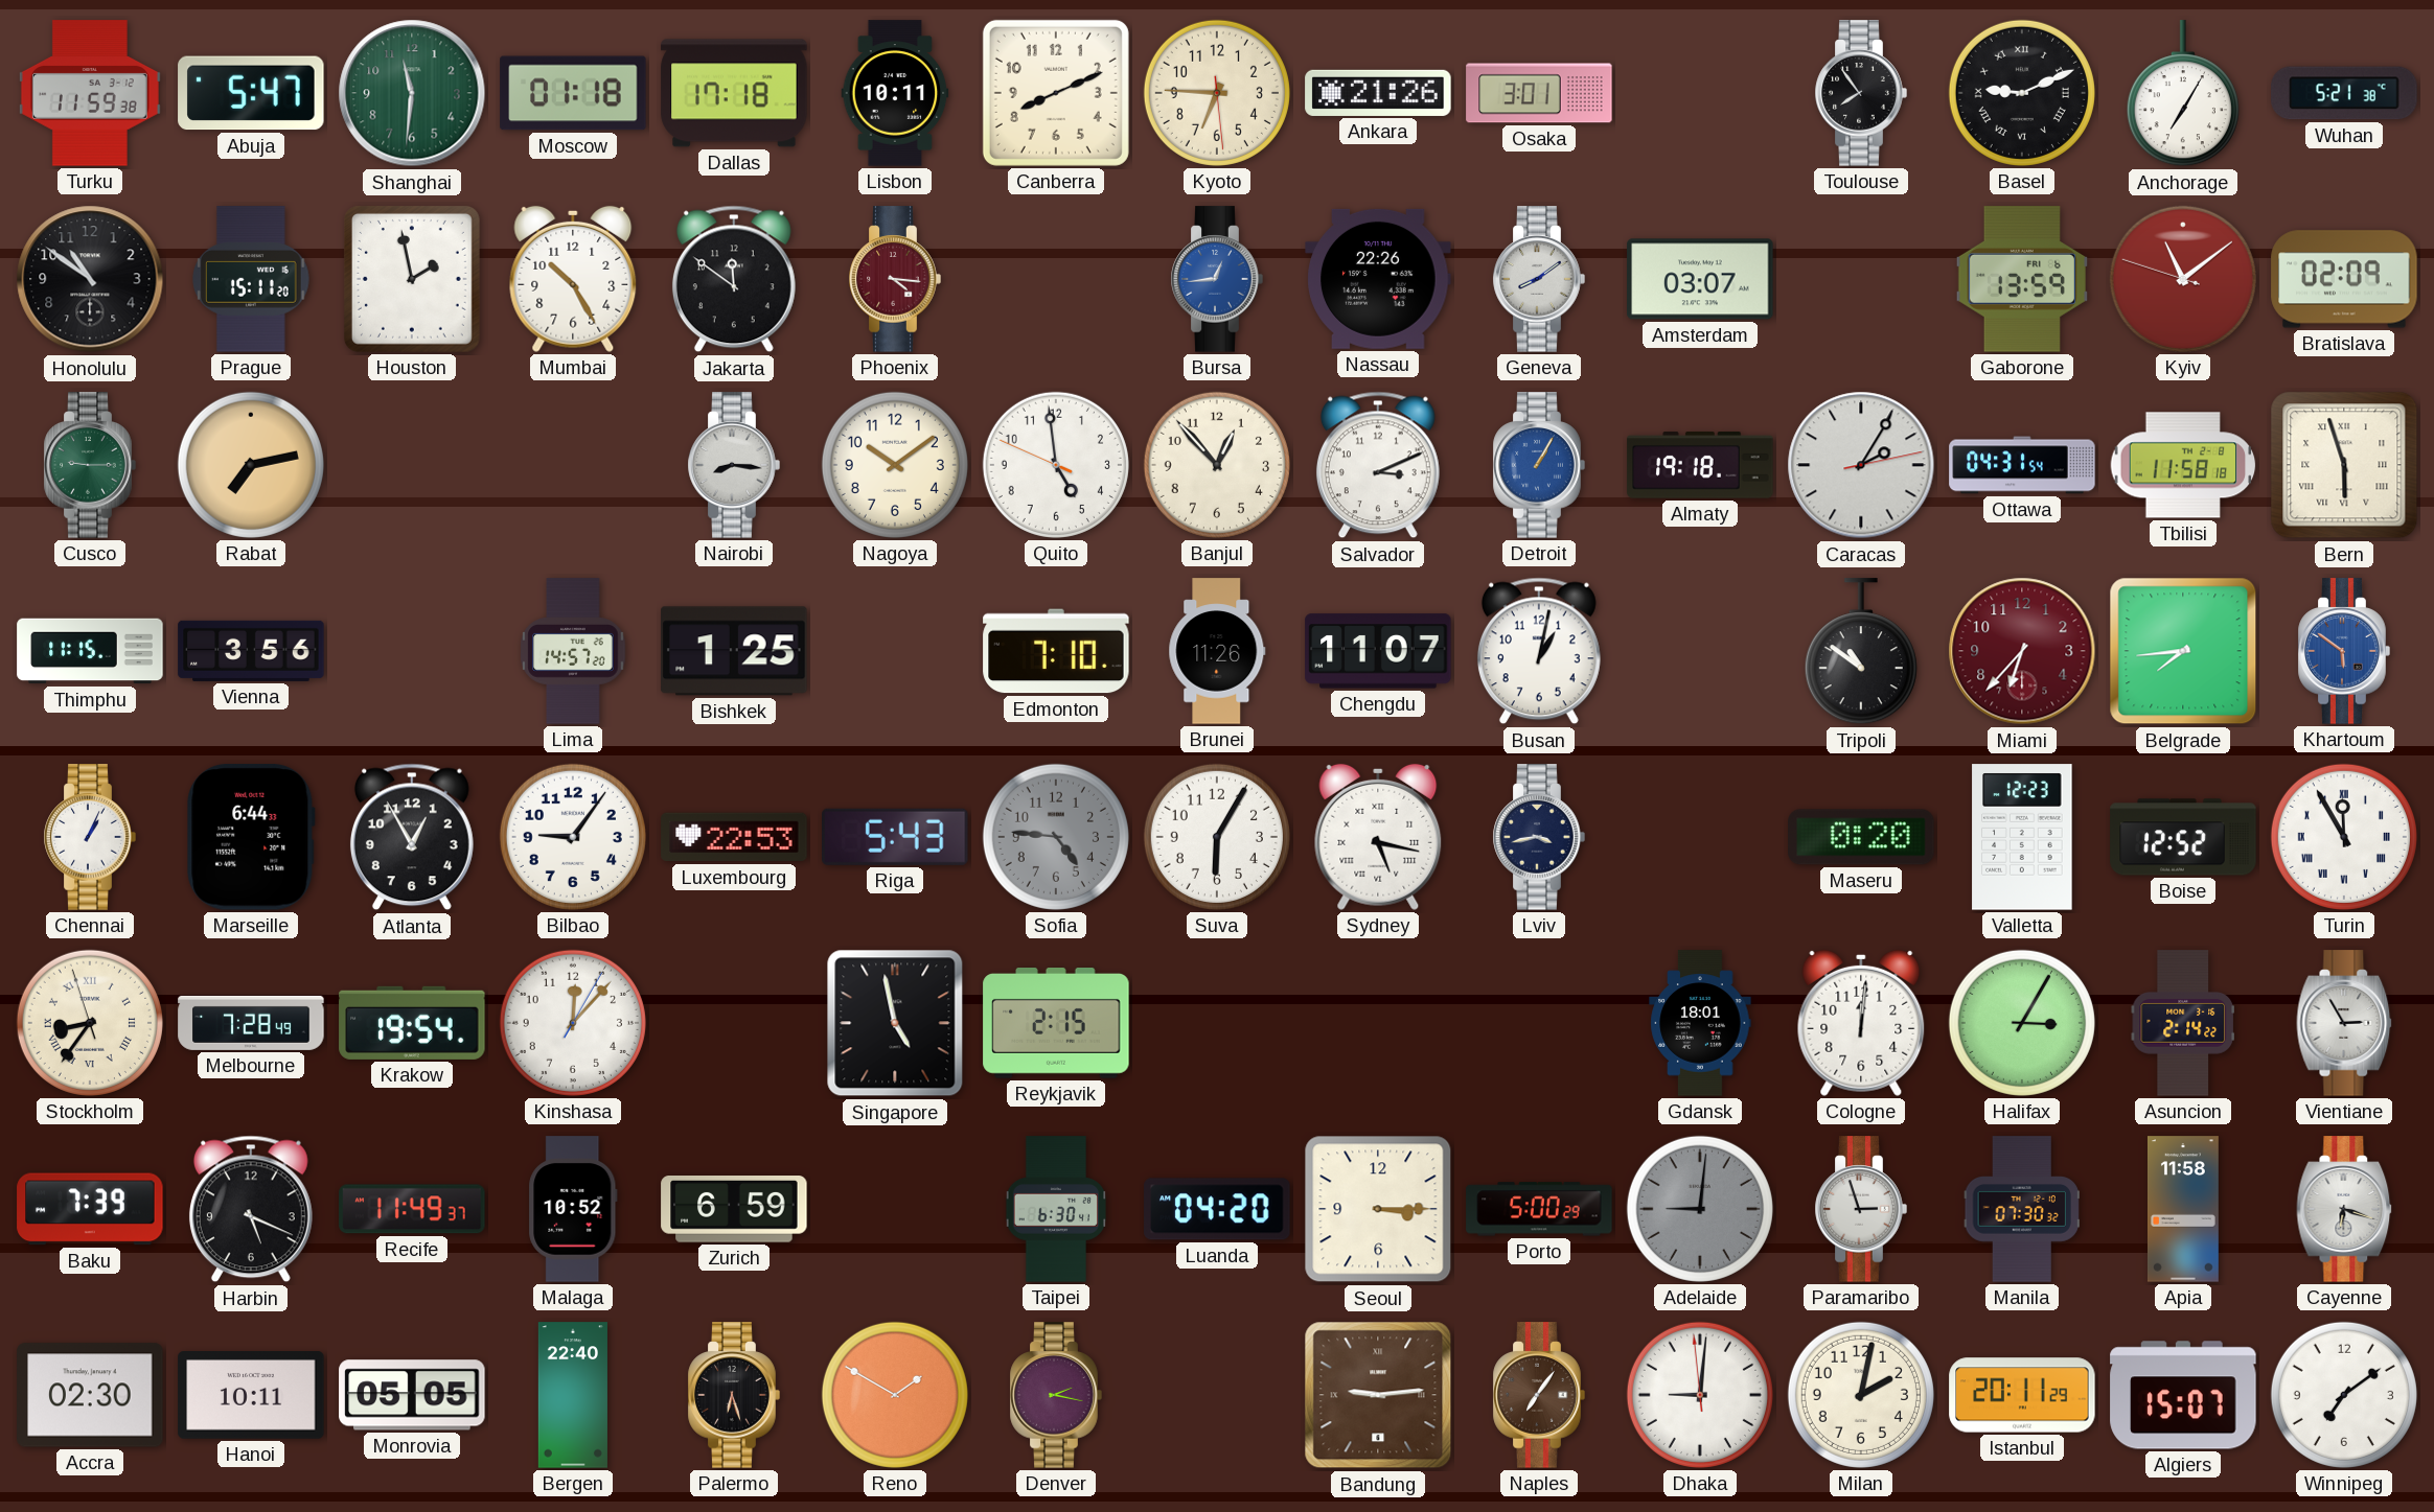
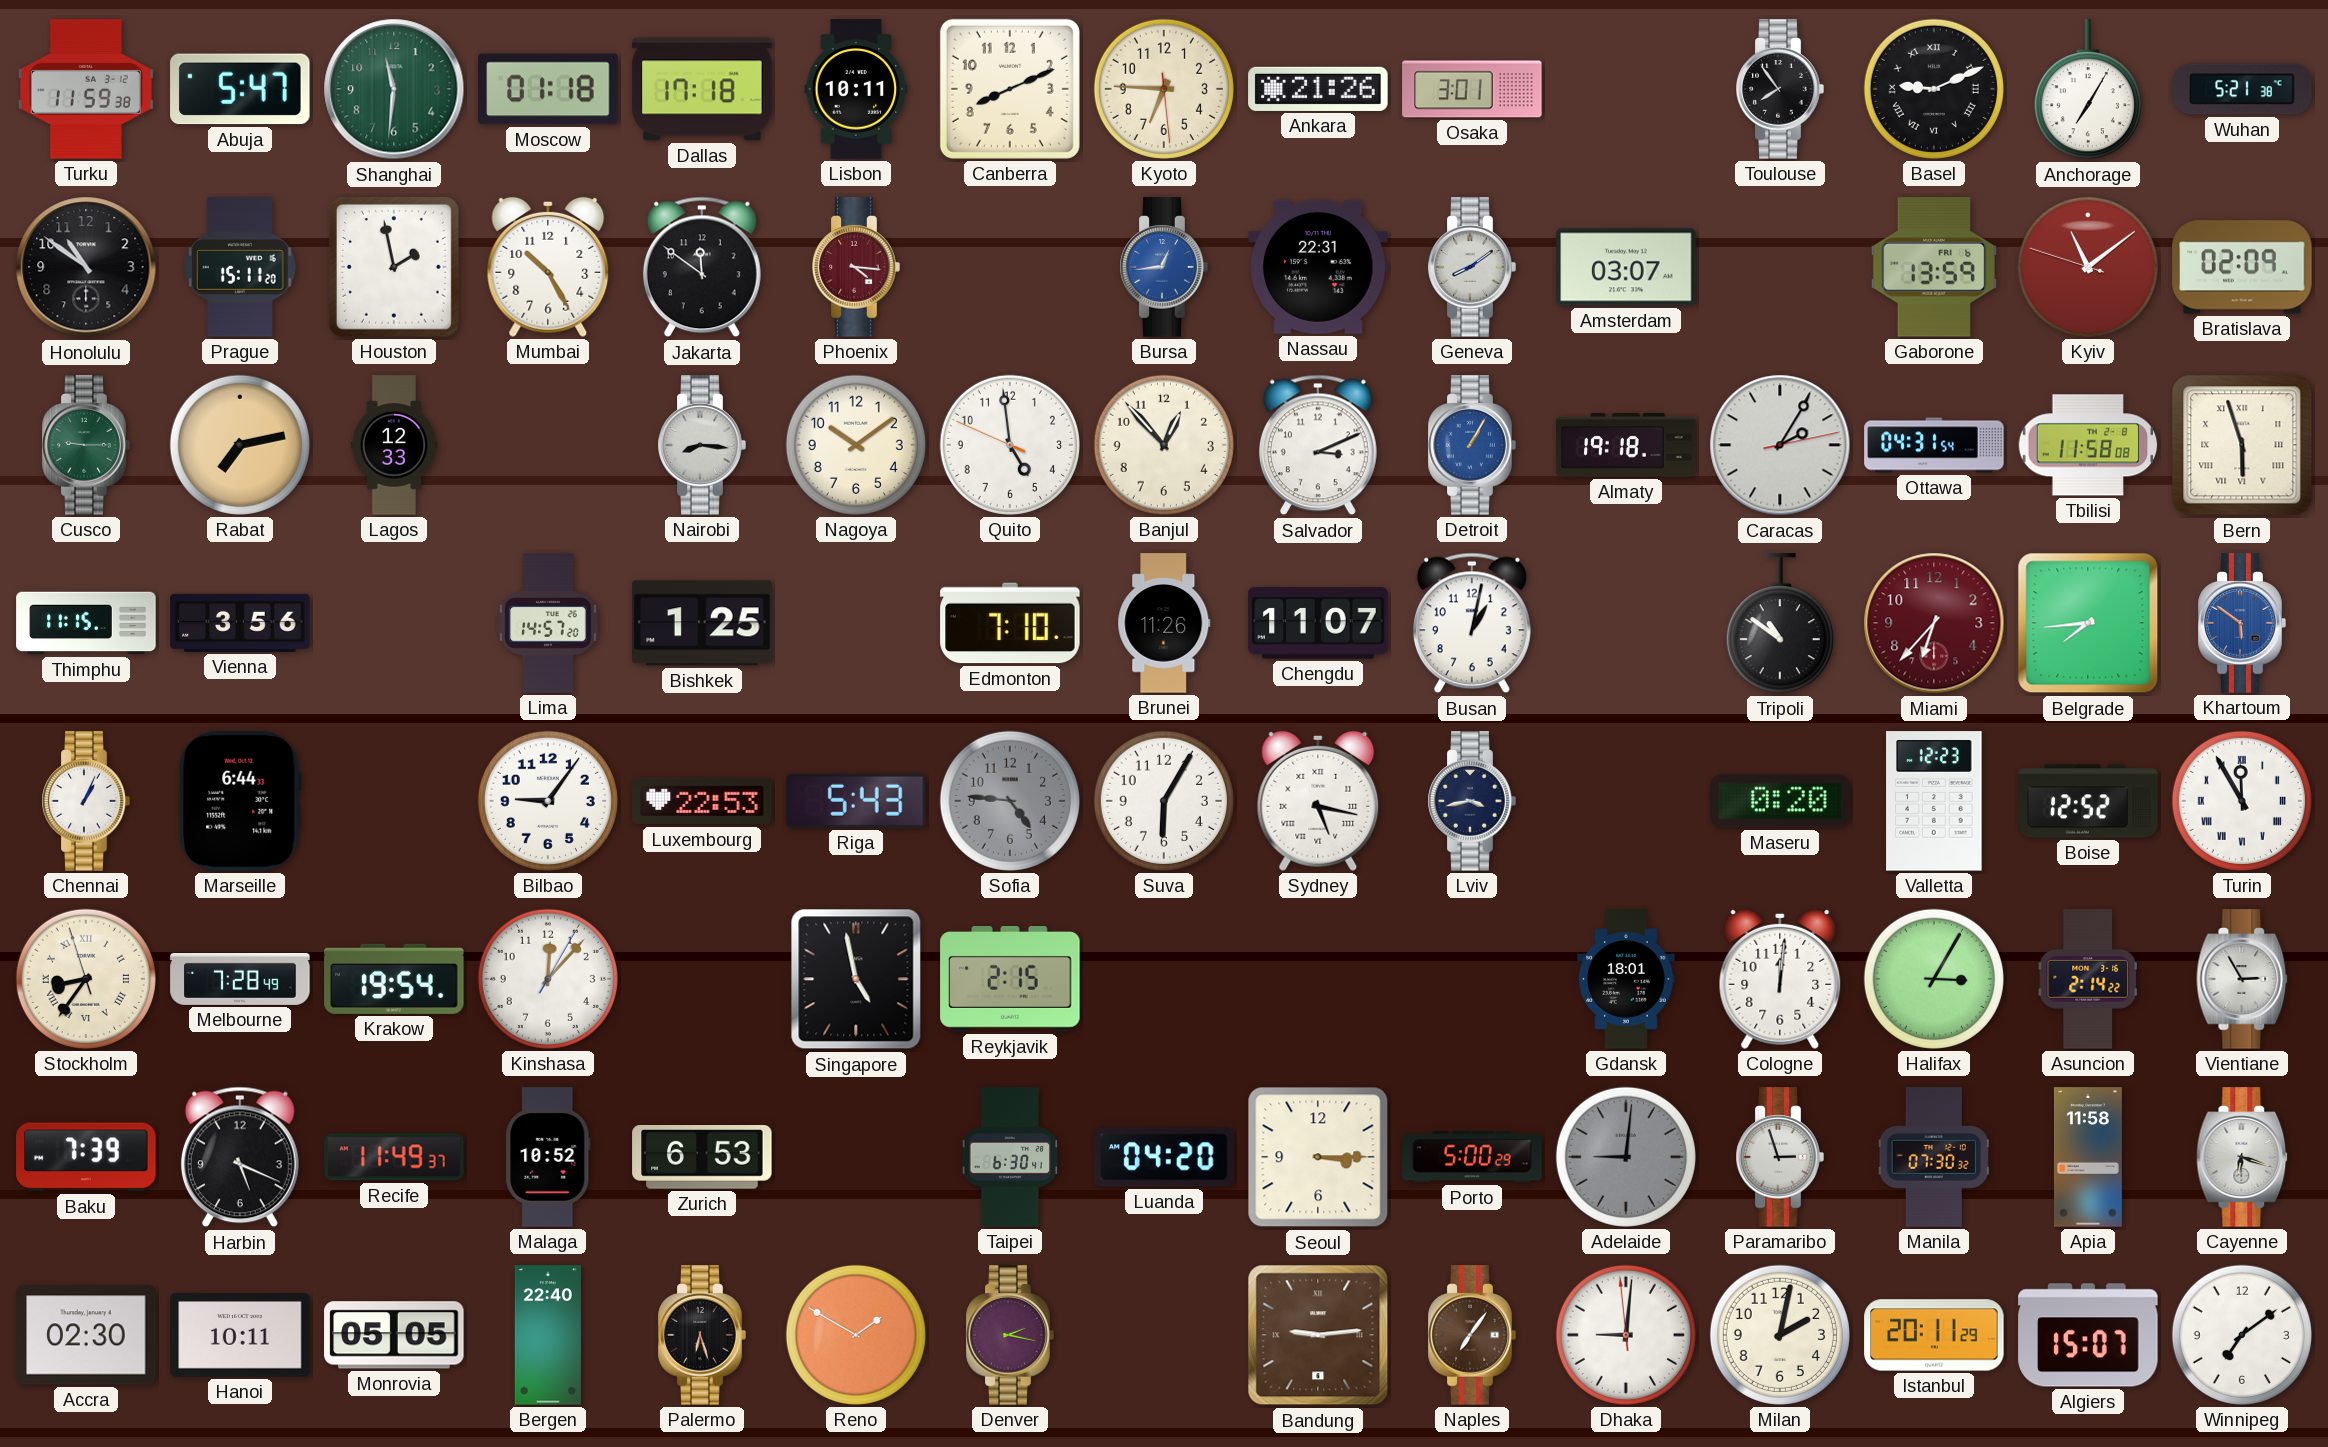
Nassau: 22:26 -> 22:31 (1318, 267)
Lagos: none -> 12:33 (394, 445)
Tbilisi: 11:58:18 -> 11:58:08 (2088, 445)
Atlanta: 12:55 -> none (412, 837)
Zurich: 6:59 -> 6:53 (702, 1158)
